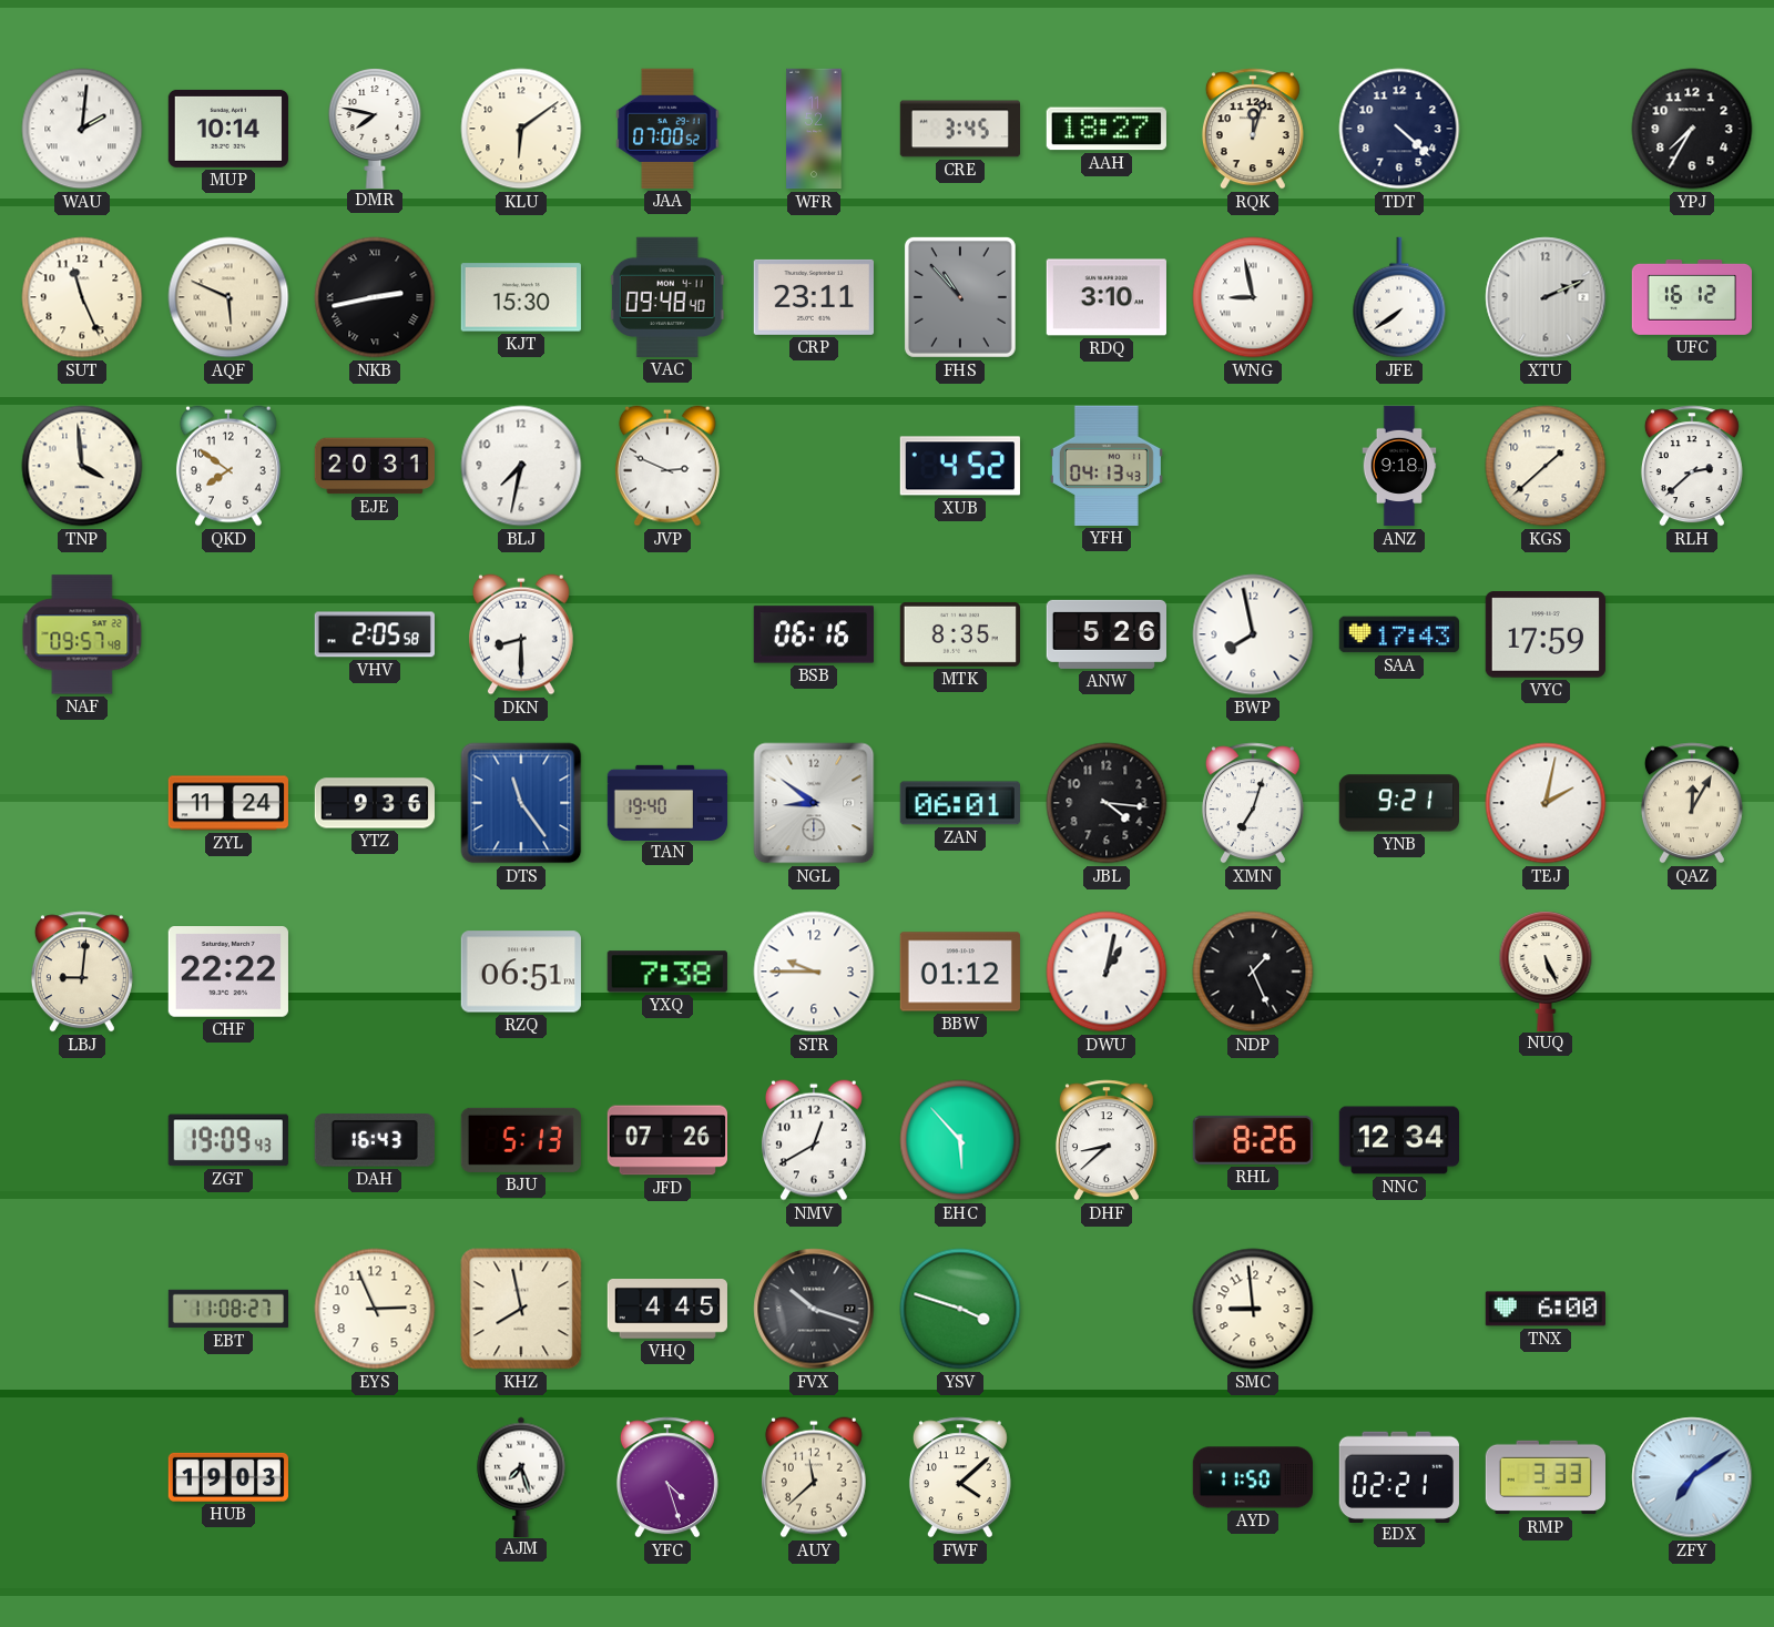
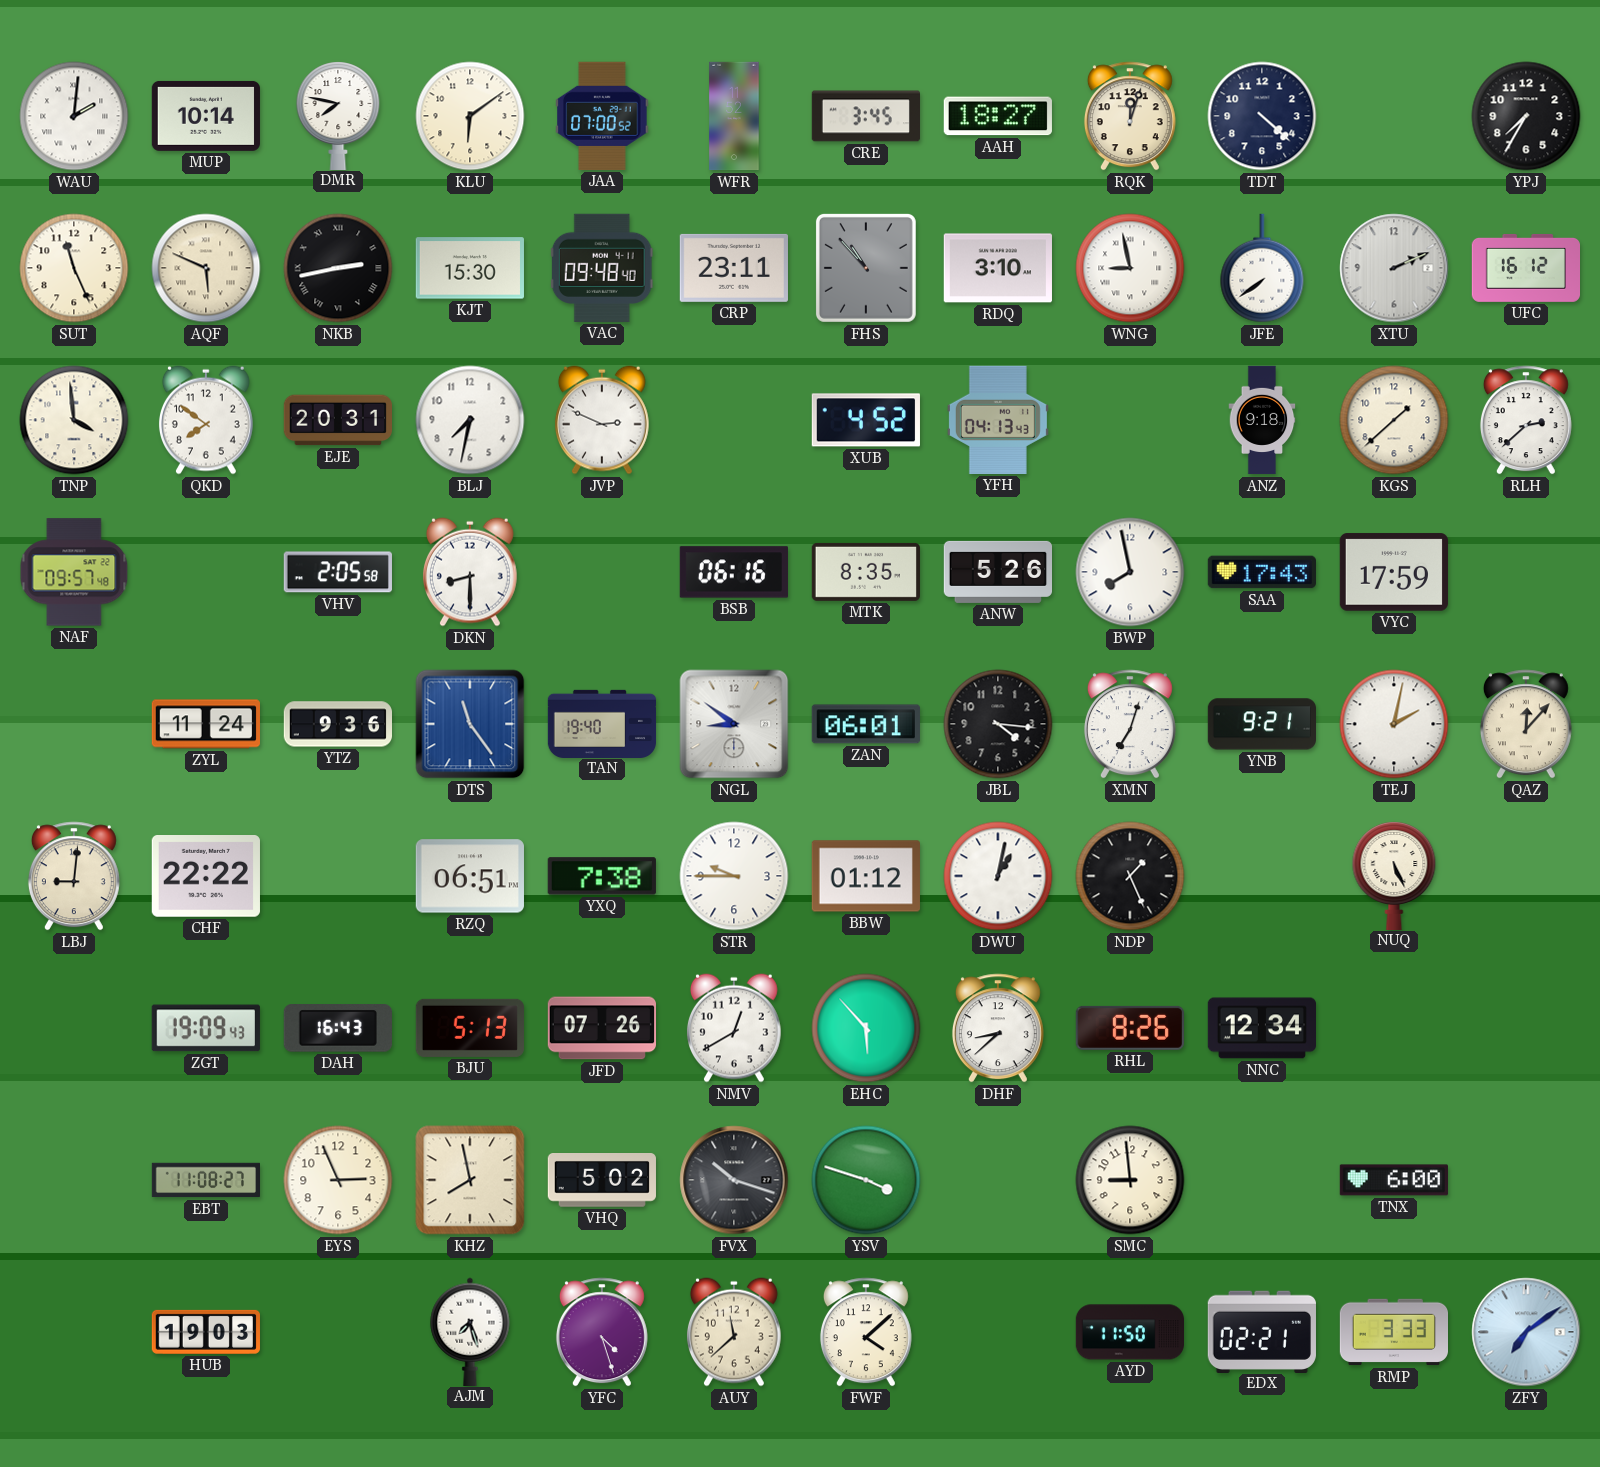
QAZ: 12:05 -> 12:07 (1526, 724)
VHQ: 4:45 -> 5:02 (602, 1181)
